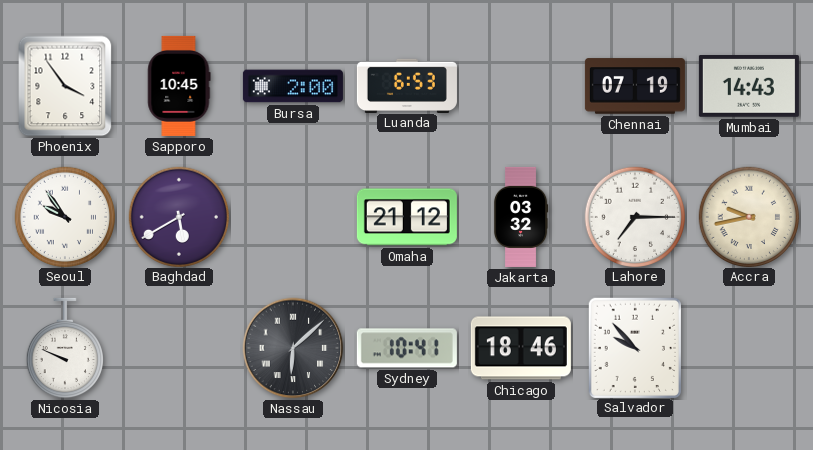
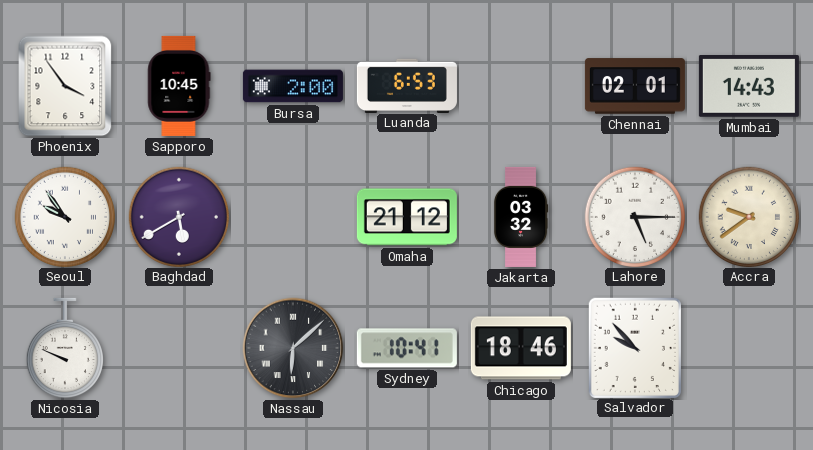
Chennai: 07:19 -> 02:01 (635, 86)
Lahore: 7:15 -> 5:15 (634, 216)
Accra: 9:43 -> 9:39 (748, 216)
